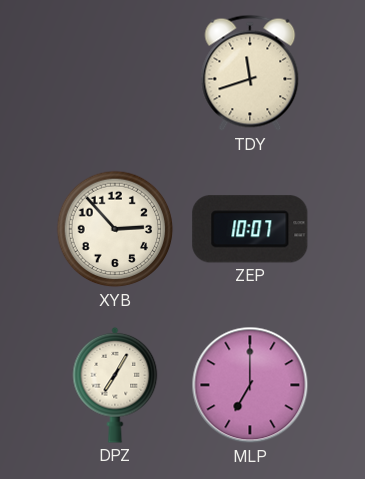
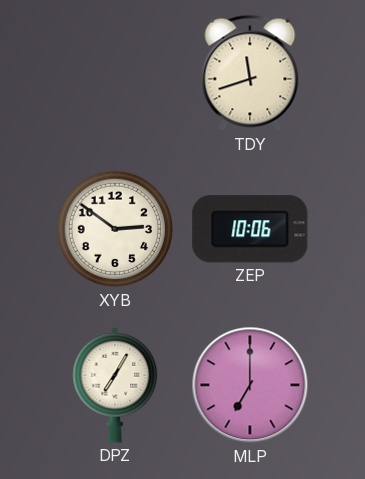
XYB: 2:53 -> 2:51 (115, 229)
ZEP: 10:07 -> 10:06 (250, 229)
